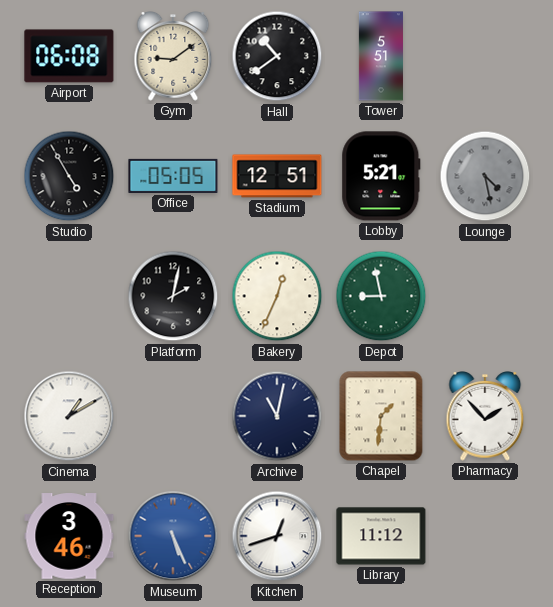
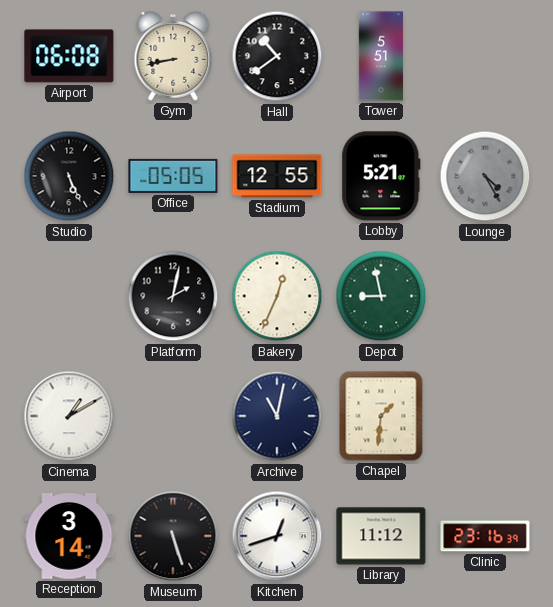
Gym: 9:09 -> 8:43 (173, 57)
Studio: 4:55 -> 5:26 (69, 176)
Stadium: 12:51 -> 12:55 (277, 176)
Lounge: 4:28 -> 4:25 (485, 176)
Pharmacy: 1:53 -> none (485, 417)
Reception: 3:46 -> 3:14 (69, 536)
Museum: 5:26 -> 5:27 (173, 536)
Museum dial: blue -> black (173, 536)
Clinic: none -> 23:16 (485, 536)
